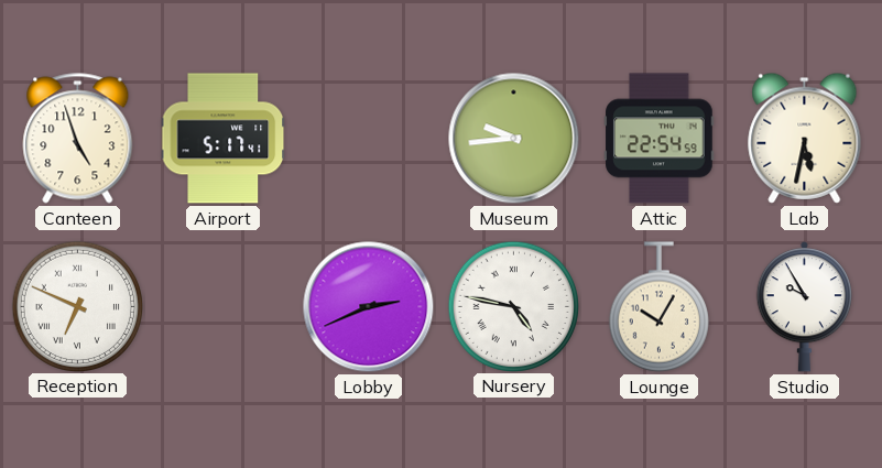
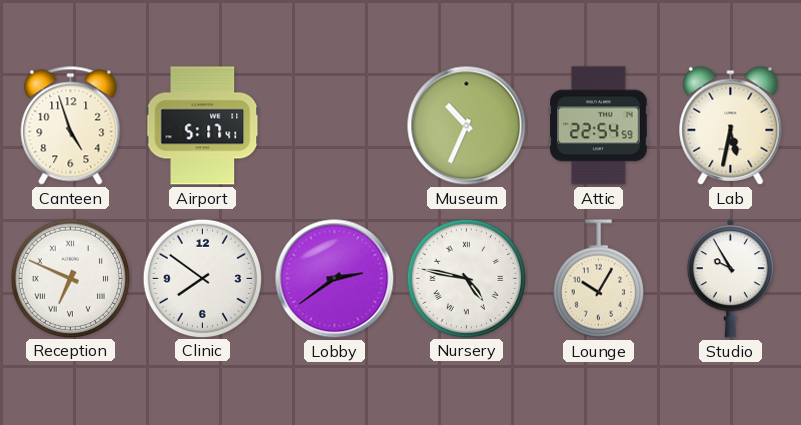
Museum: 9:44 -> 10:34 (467, 126)
Clinic: none -> 7:51 (202, 278)
Lobby: 2:41 -> 2:39 (335, 279)
